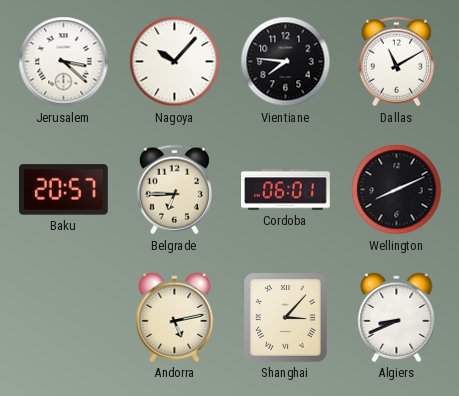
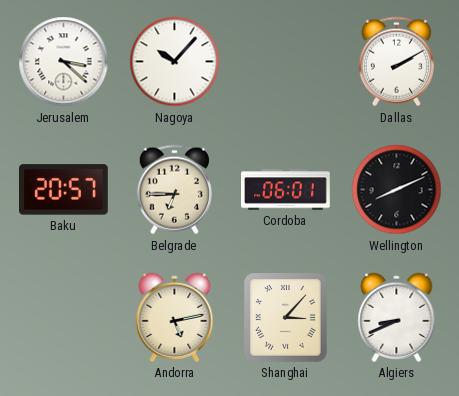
Vientiane: 7:46 -> none (286, 62)
Dallas: 11:10 -> 2:10 (396, 62)
